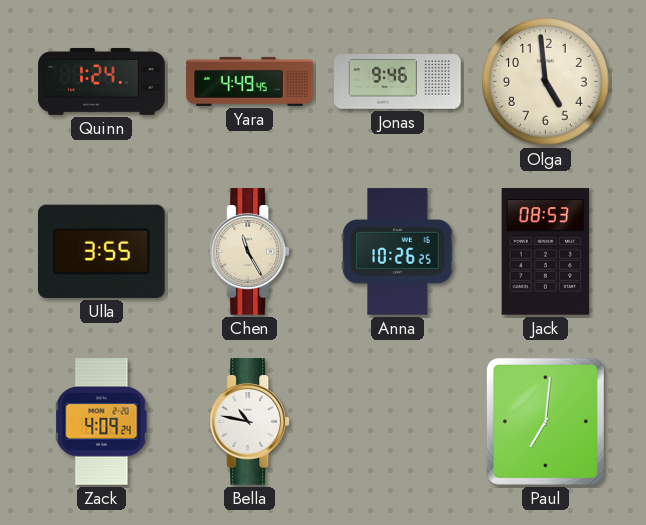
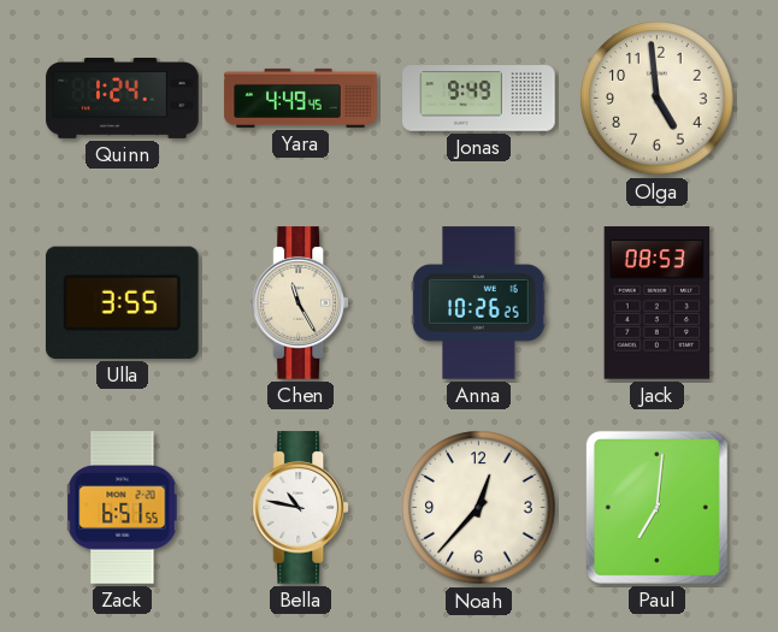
Jonas: 9:46 -> 9:49 (479, 99)
Zack: 4:09 -> 6:51 (123, 508)
Noah: none -> 12:37 (479, 508)
